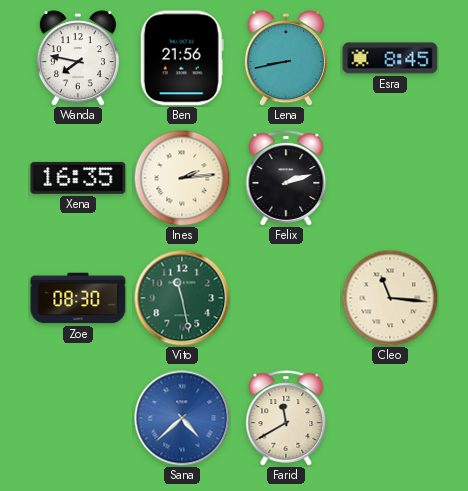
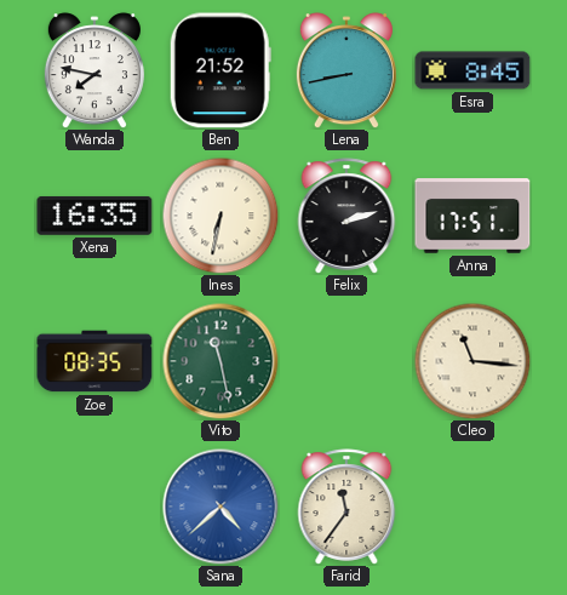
Ben: 21:56 -> 21:52 (220, 70)
Ines: 2:14 -> 6:32 (220, 216)
Anna: none -> 17:51 (472, 216)
Zoe: 08:30 -> 08:35 (94, 361)
Farid: 11:40 -> 11:36 (346, 507)
